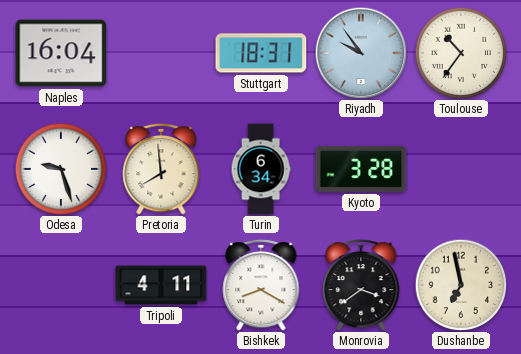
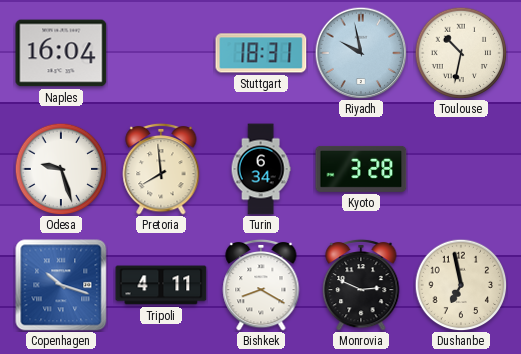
Riyadh: 9:54 -> 9:58 (361, 53)
Toulouse: 10:36 -> 10:32 (461, 53)
Copenhagen: none -> 10:18 (61, 285)
Monrovia: 3:39 -> 2:49 (361, 285)
